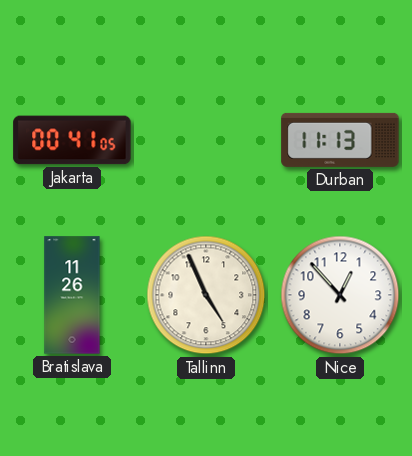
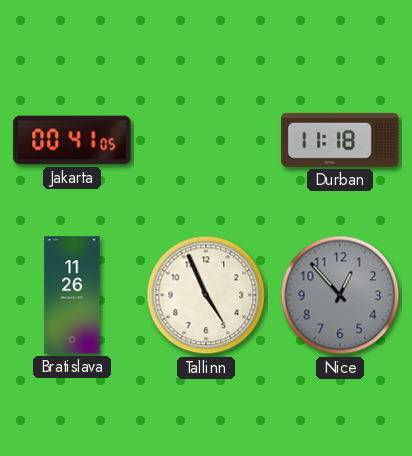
Durban: 11:13 -> 11:18 (340, 140)
Nice dial: white -> grey (340, 295)
